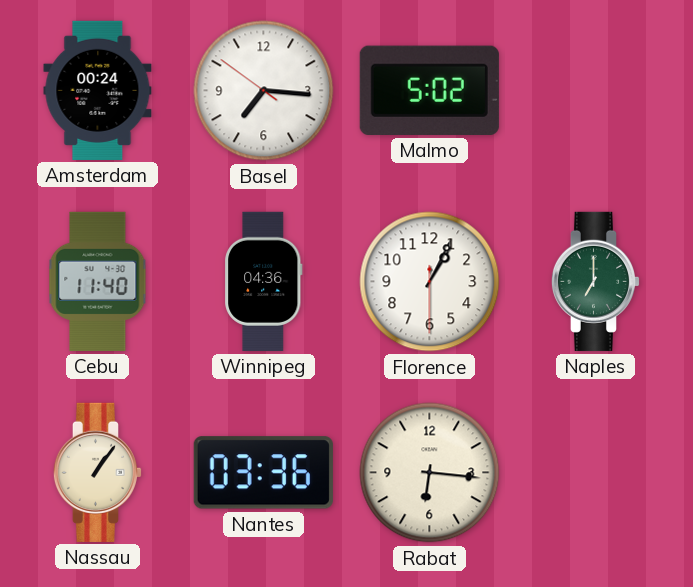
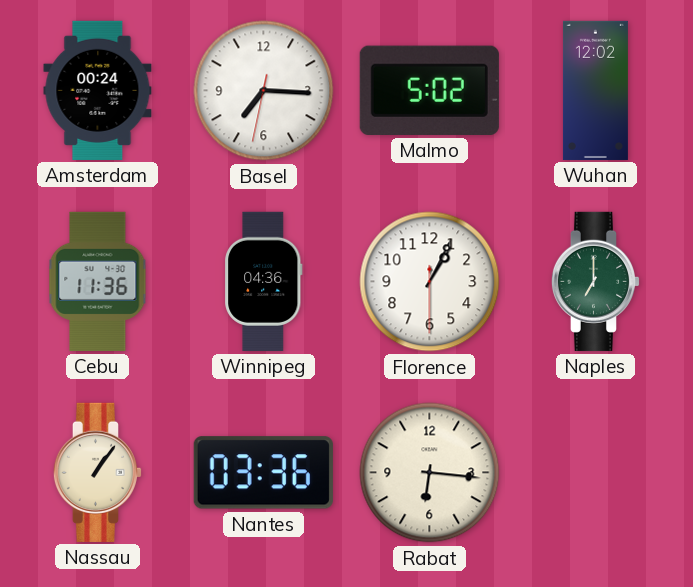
Basel: 7:15:51 -> 7:15:32 (264, 91)
Wuhan: none -> 12:02 (595, 90)
Cebu: 11:40 -> 11:36 (98, 281)
